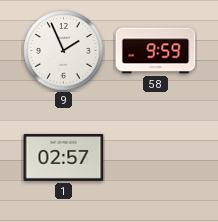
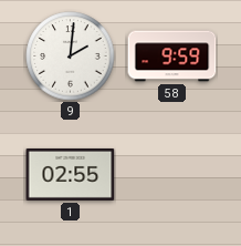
9: 1:56 -> 2:01 (71, 57)
1: 02:57 -> 02:55 (71, 174)
